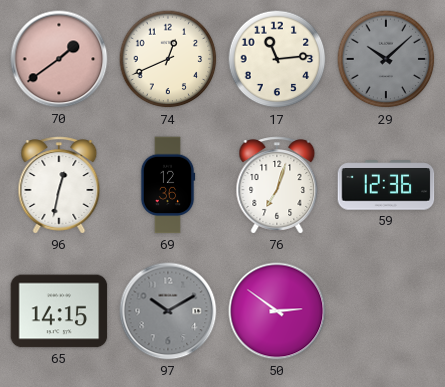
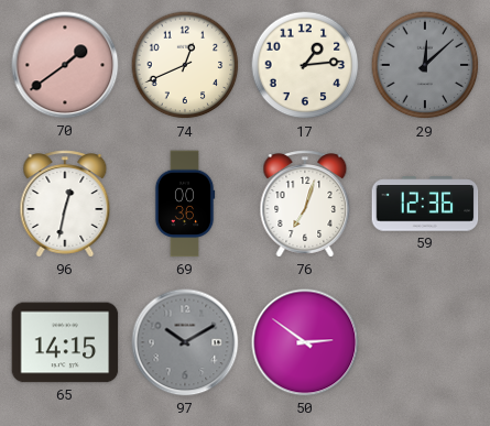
17: 11:14 -> 1:14 (305, 65)
29: 10:08 -> 12:08 (425, 65)
69: 12:36 -> 00:36 (185, 204)
